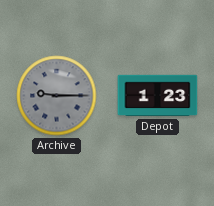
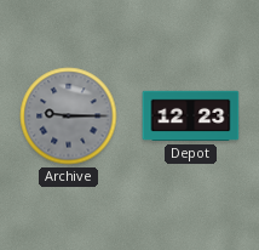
Depot: 1:23 -> 12:23 (191, 117)
